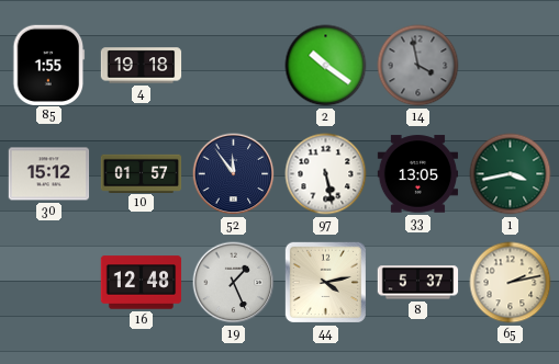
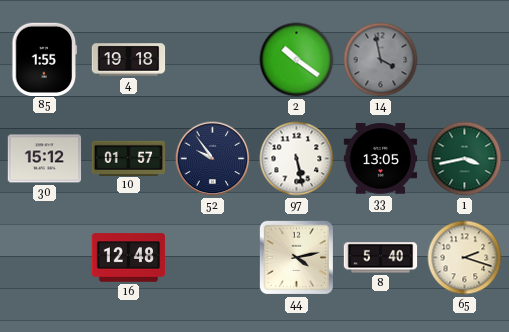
52: 11:54 -> 9:54 (213, 159)
19: 1:26 -> none (234, 283)
8: 5:37 -> 5:40 (381, 258)
65: 2:13 -> 2:18 (465, 258)
